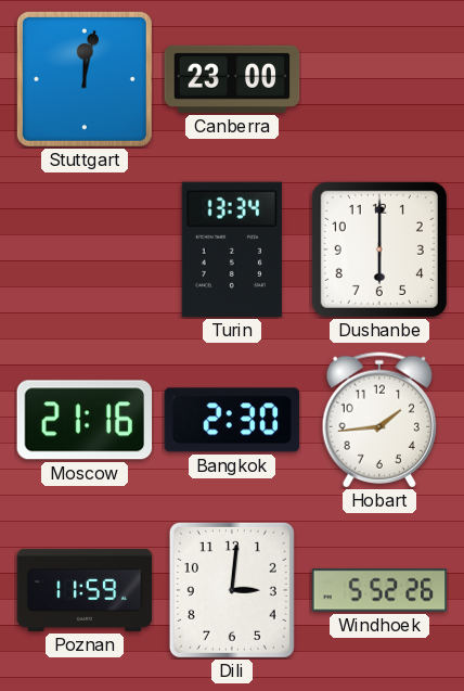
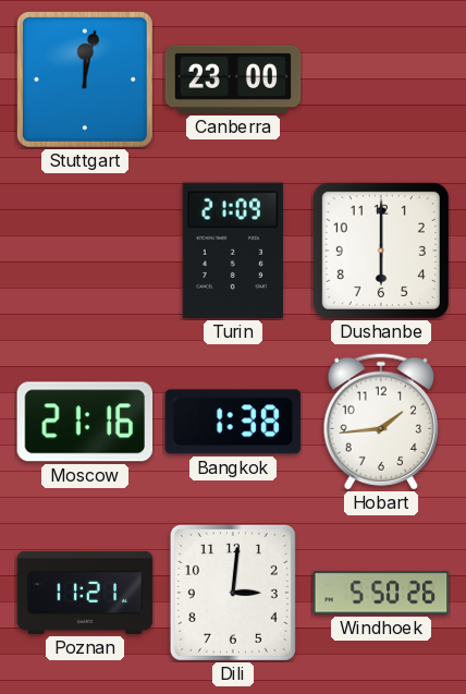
Turin: 13:34 -> 21:09 (233, 251)
Bangkok: 2:30 -> 1:38 (233, 422)
Poznan: 11:59 -> 11:21 (85, 593)
Windhoek: 5:52 -> 5:50 (381, 593)
